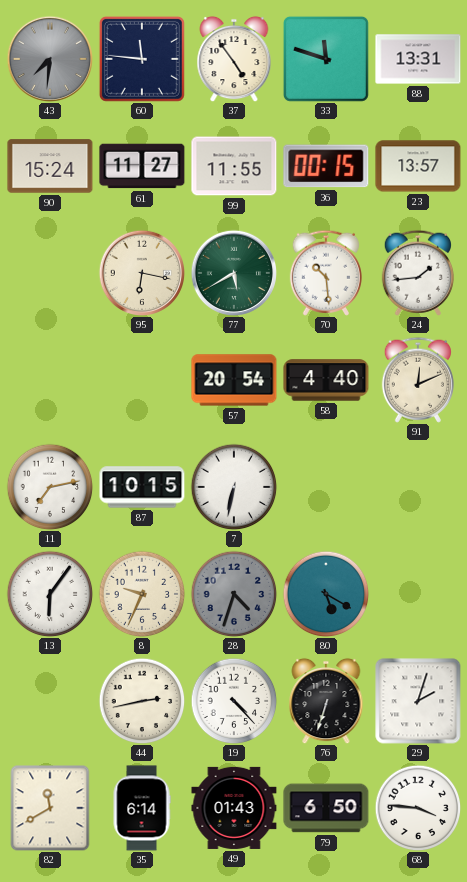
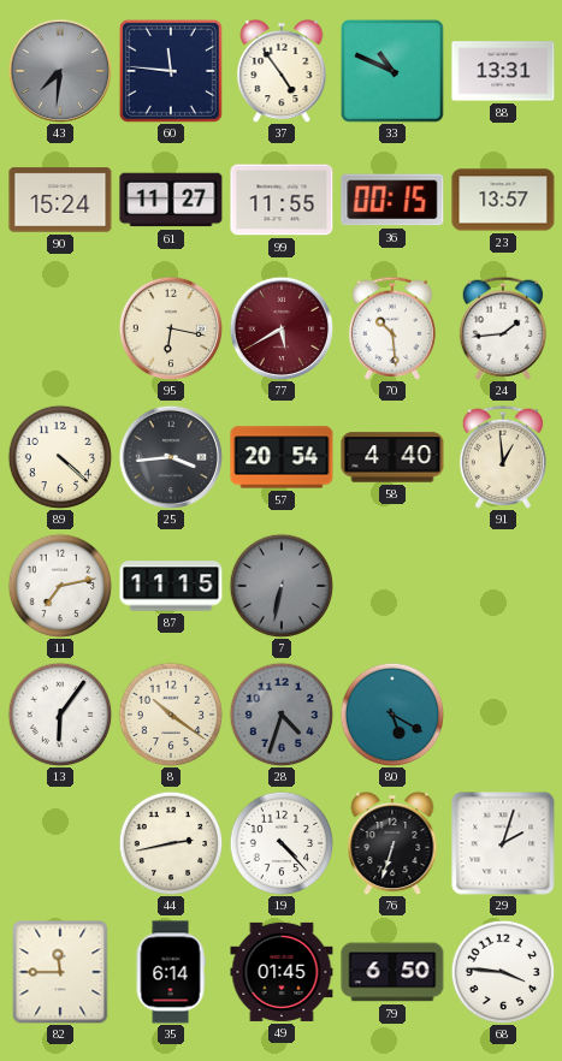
33: 11:48 -> 10:49 (392, 71)
77 dial: green -> burgundy (280, 327)
89: none -> 4:22 (60, 457)
25: none -> 3:44 (170, 456)
91: 12:11 -> 12:59 (503, 457)
87: 10:15 -> 11:15 (171, 586)
7 dial: white -> grey (282, 586)
8: 9:34 -> 10:21 (171, 715)
82: 11:40 -> 11:45 (60, 972)
49: 01:43 -> 01:45 (282, 972)
